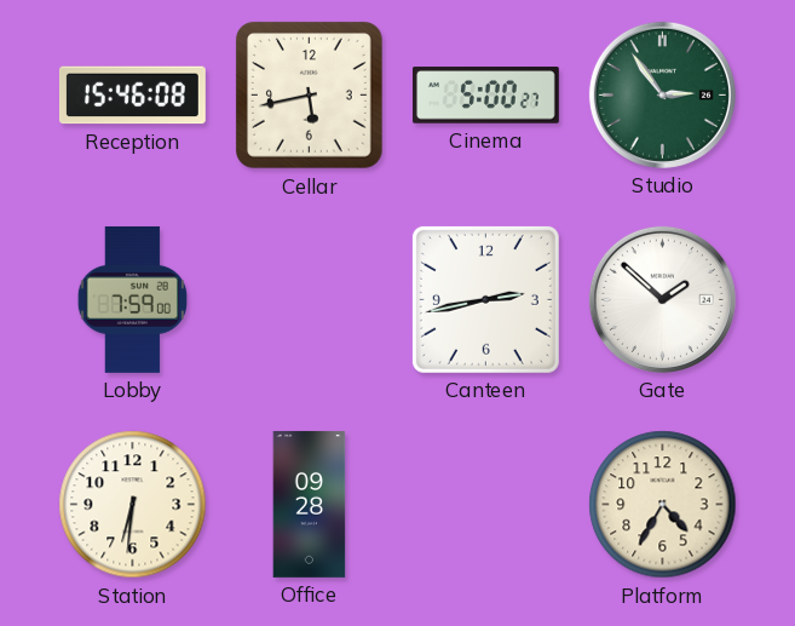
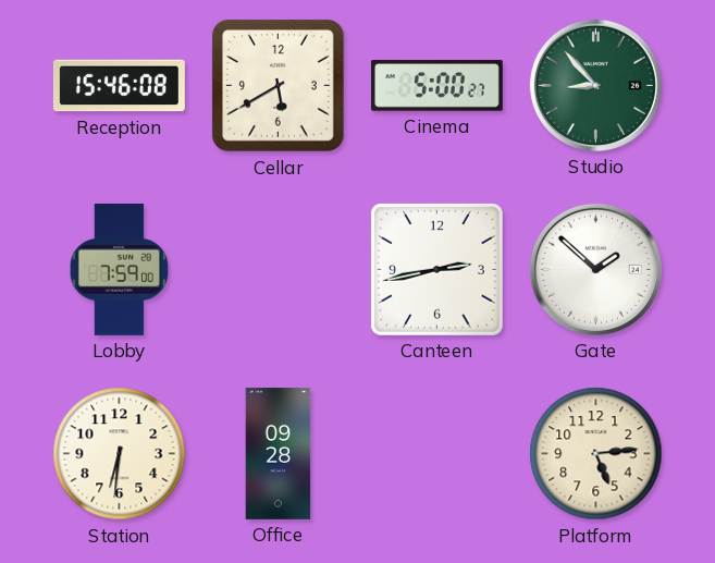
Cellar: 5:43 -> 5:40 (278, 85)
Studio: 2:54 -> 8:53 (595, 85)
Platform: 4:35 -> 5:14 (596, 454)
